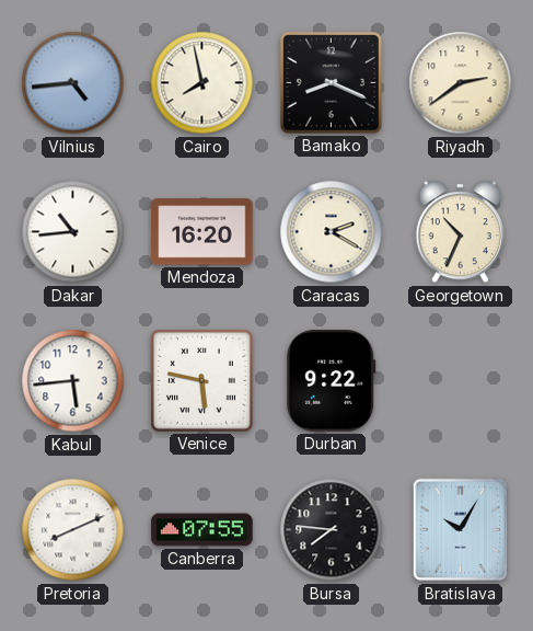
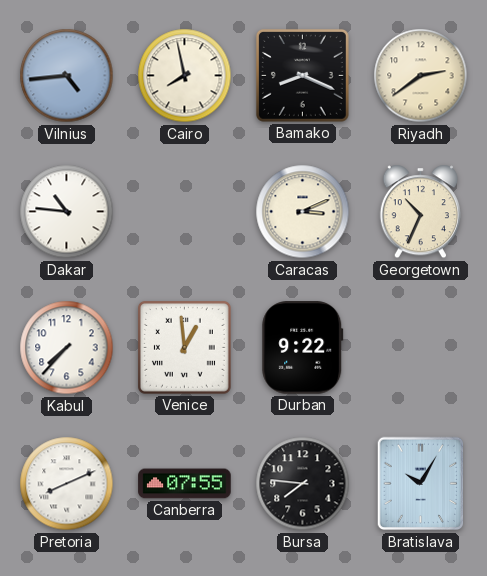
Dakar: 10:44 -> 10:46 (67, 212)
Mendoza: 16:20 -> none (202, 232)
Caracas: 2:20 -> 3:11 (303, 212)
Kabul: 5:44 -> 7:37 (67, 348)
Venice: 5:47 -> 12:59 (184, 347)
